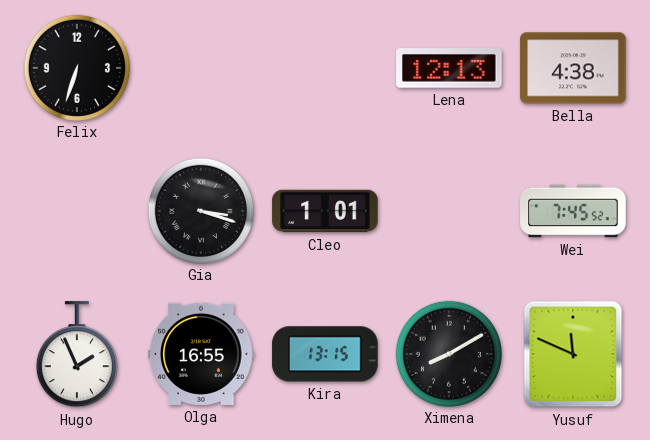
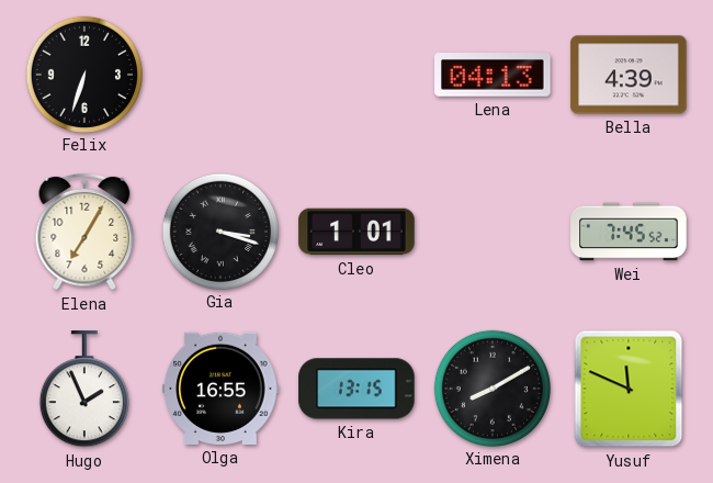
Lena: 12:13 -> 04:13 (493, 76)
Bella: 4:38 -> 4:39 (629, 75)
Elena: none -> 7:05 (84, 232)
